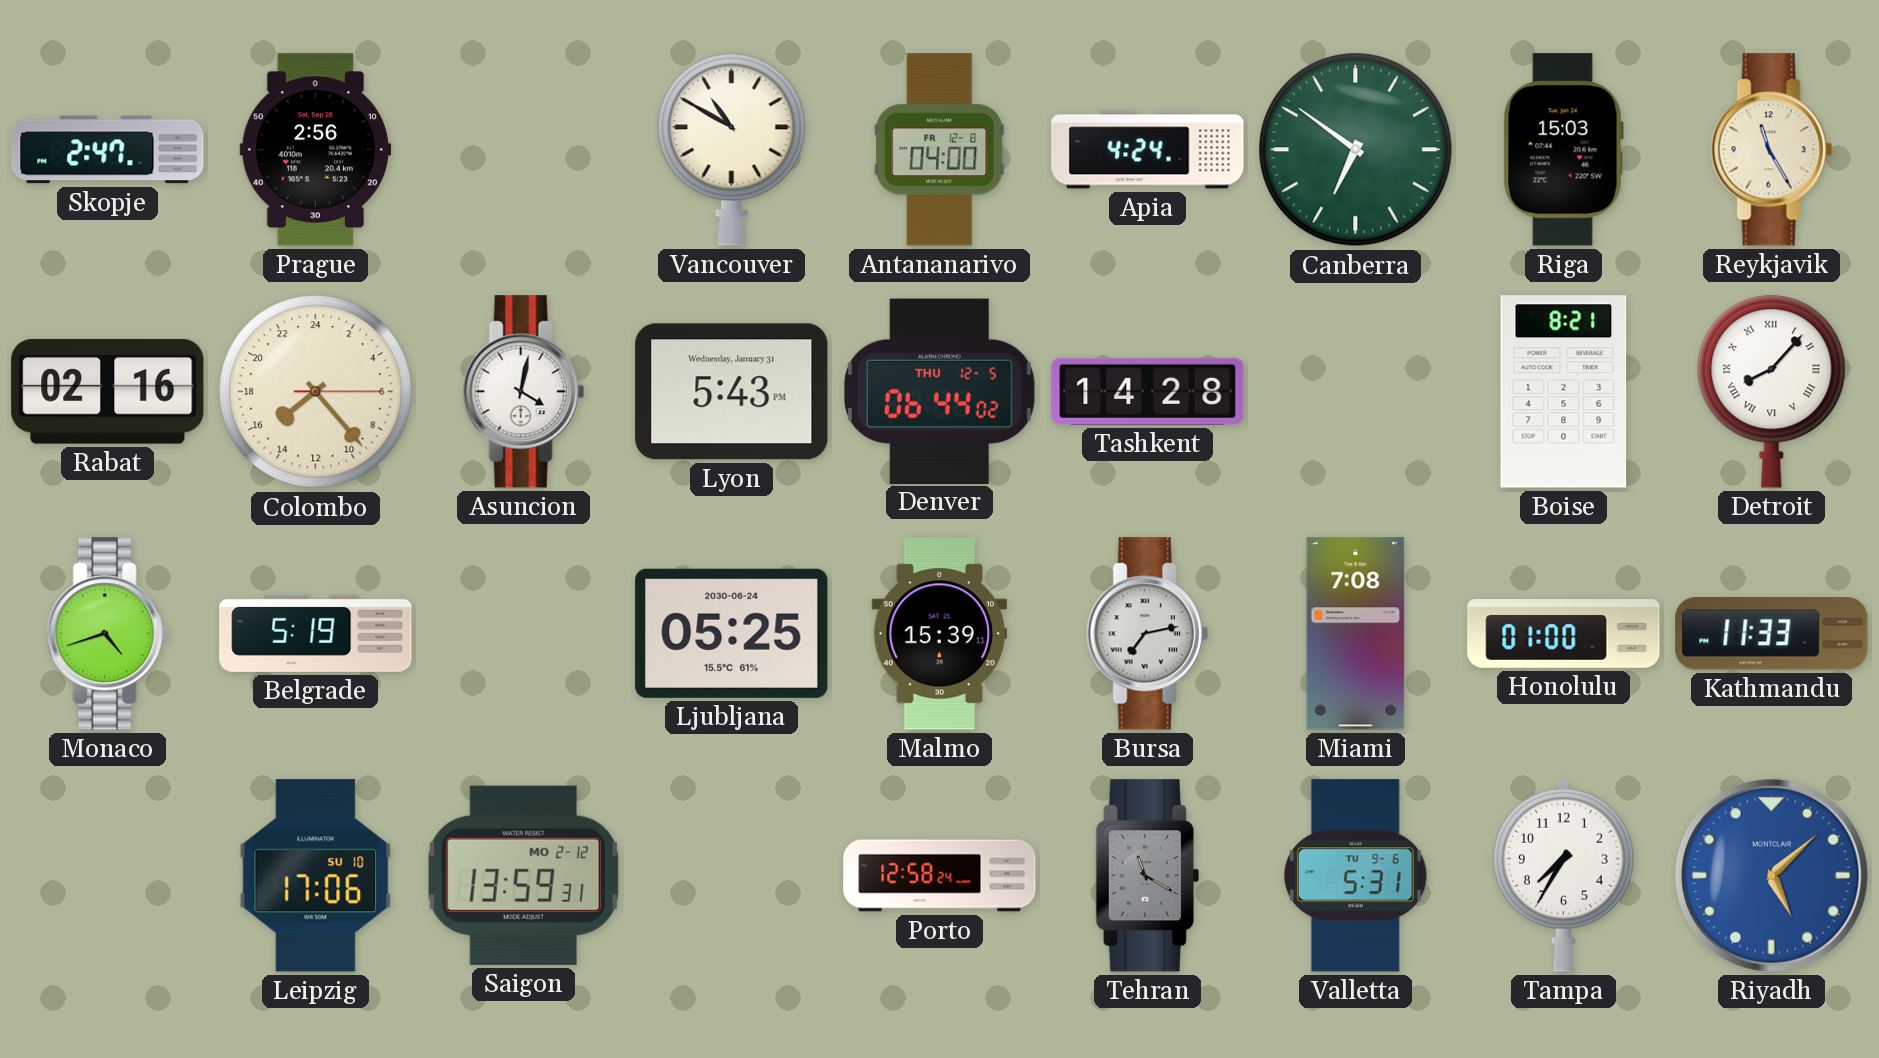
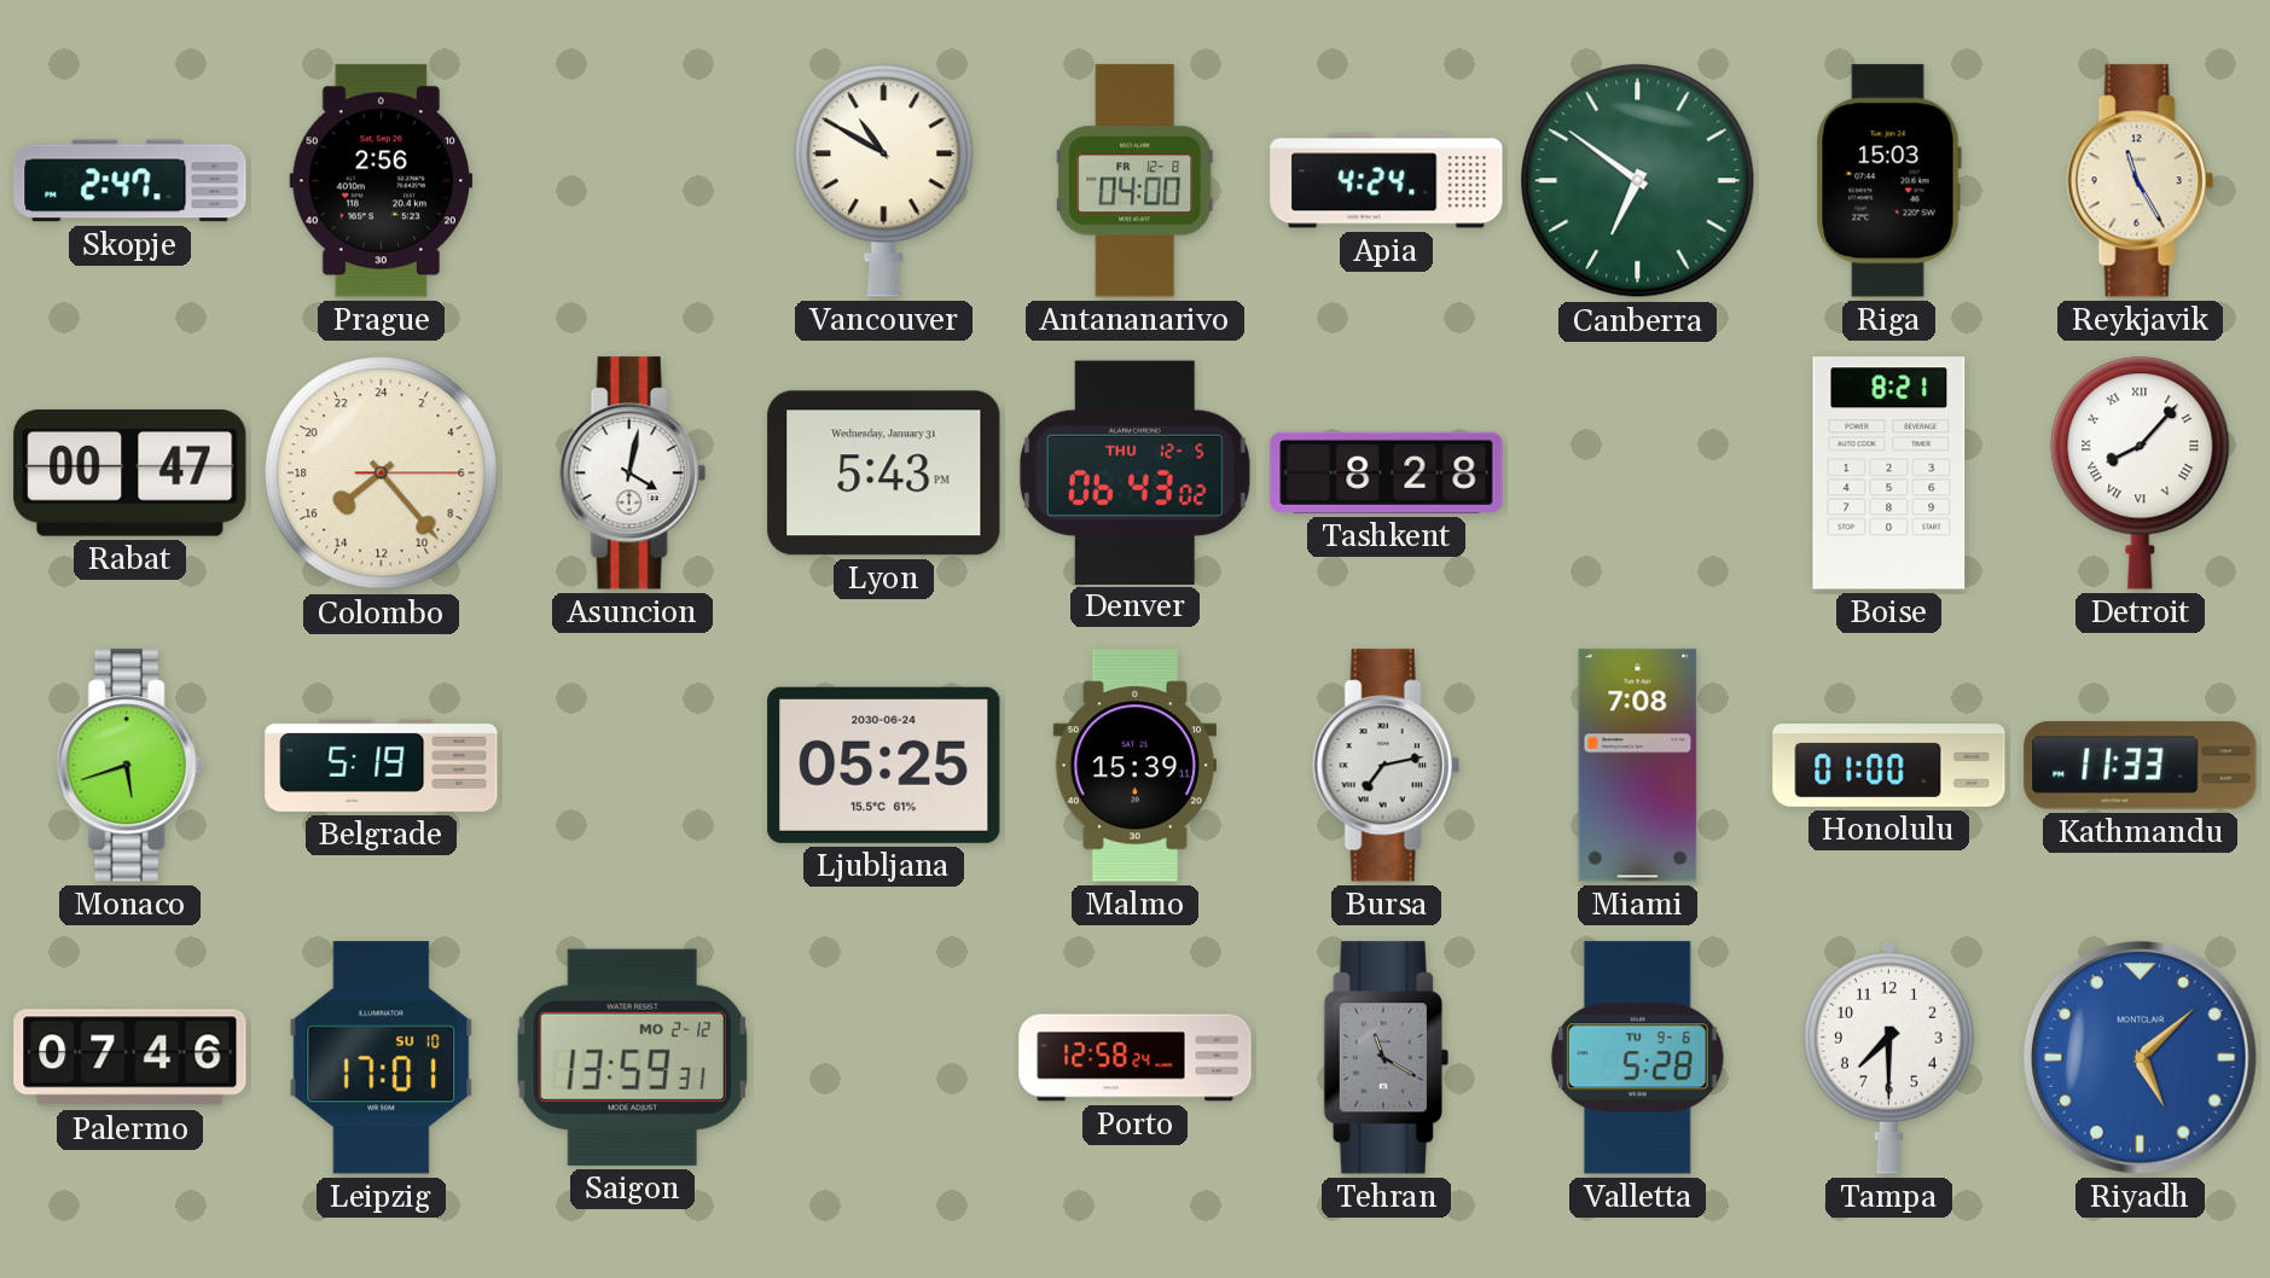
Rabat: 02:16 -> 00:47 (130, 472)
Denver: 06:44 -> 06:43 (1134, 472)
Tashkent: 14:28 -> 8:28 (1387, 472)
Monaco: 4:42 -> 5:42 (129, 766)
Palermo: none -> 07:46 (130, 1058)
Leipzig: 17:06 -> 17:01 (382, 1058)
Valletta: 5:31 -> 5:28 (1638, 1058)
Tampa: 7:35 -> 7:30 (1888, 1057)
